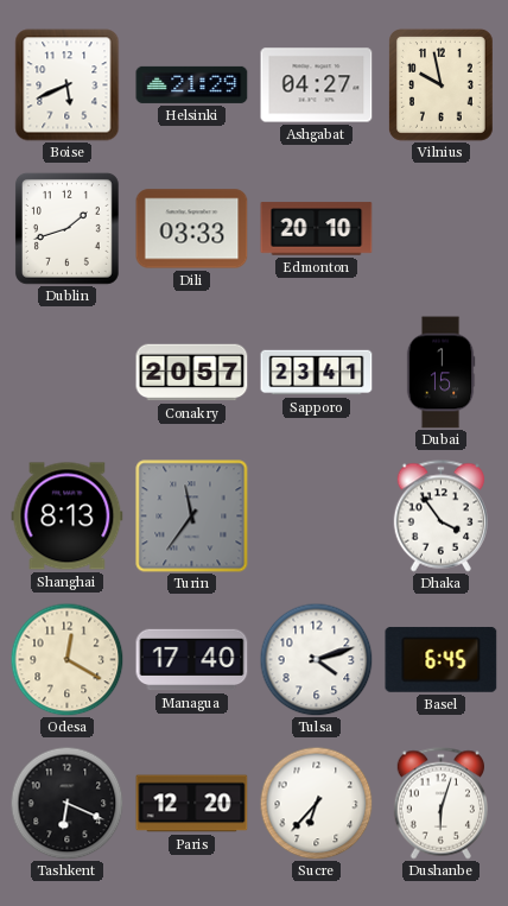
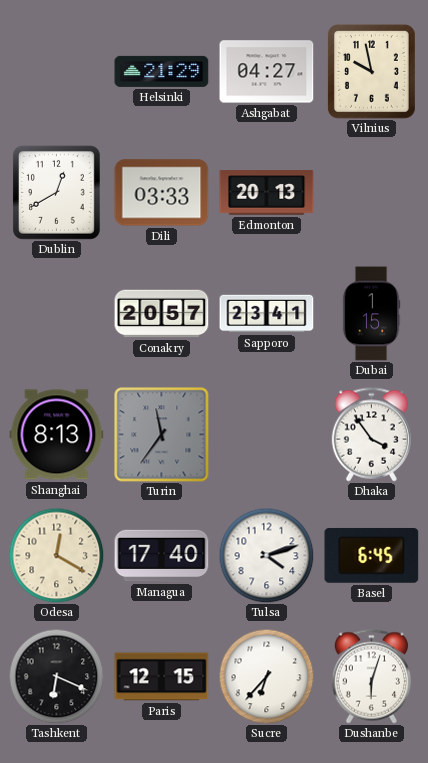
Boise: 5:41 -> none (68, 85)
Dublin: 1:42 -> 12:40 (56, 193)
Edmonton: 20:10 -> 20:13 (267, 193)
Paris: 12:20 -> 12:15 (162, 677)
